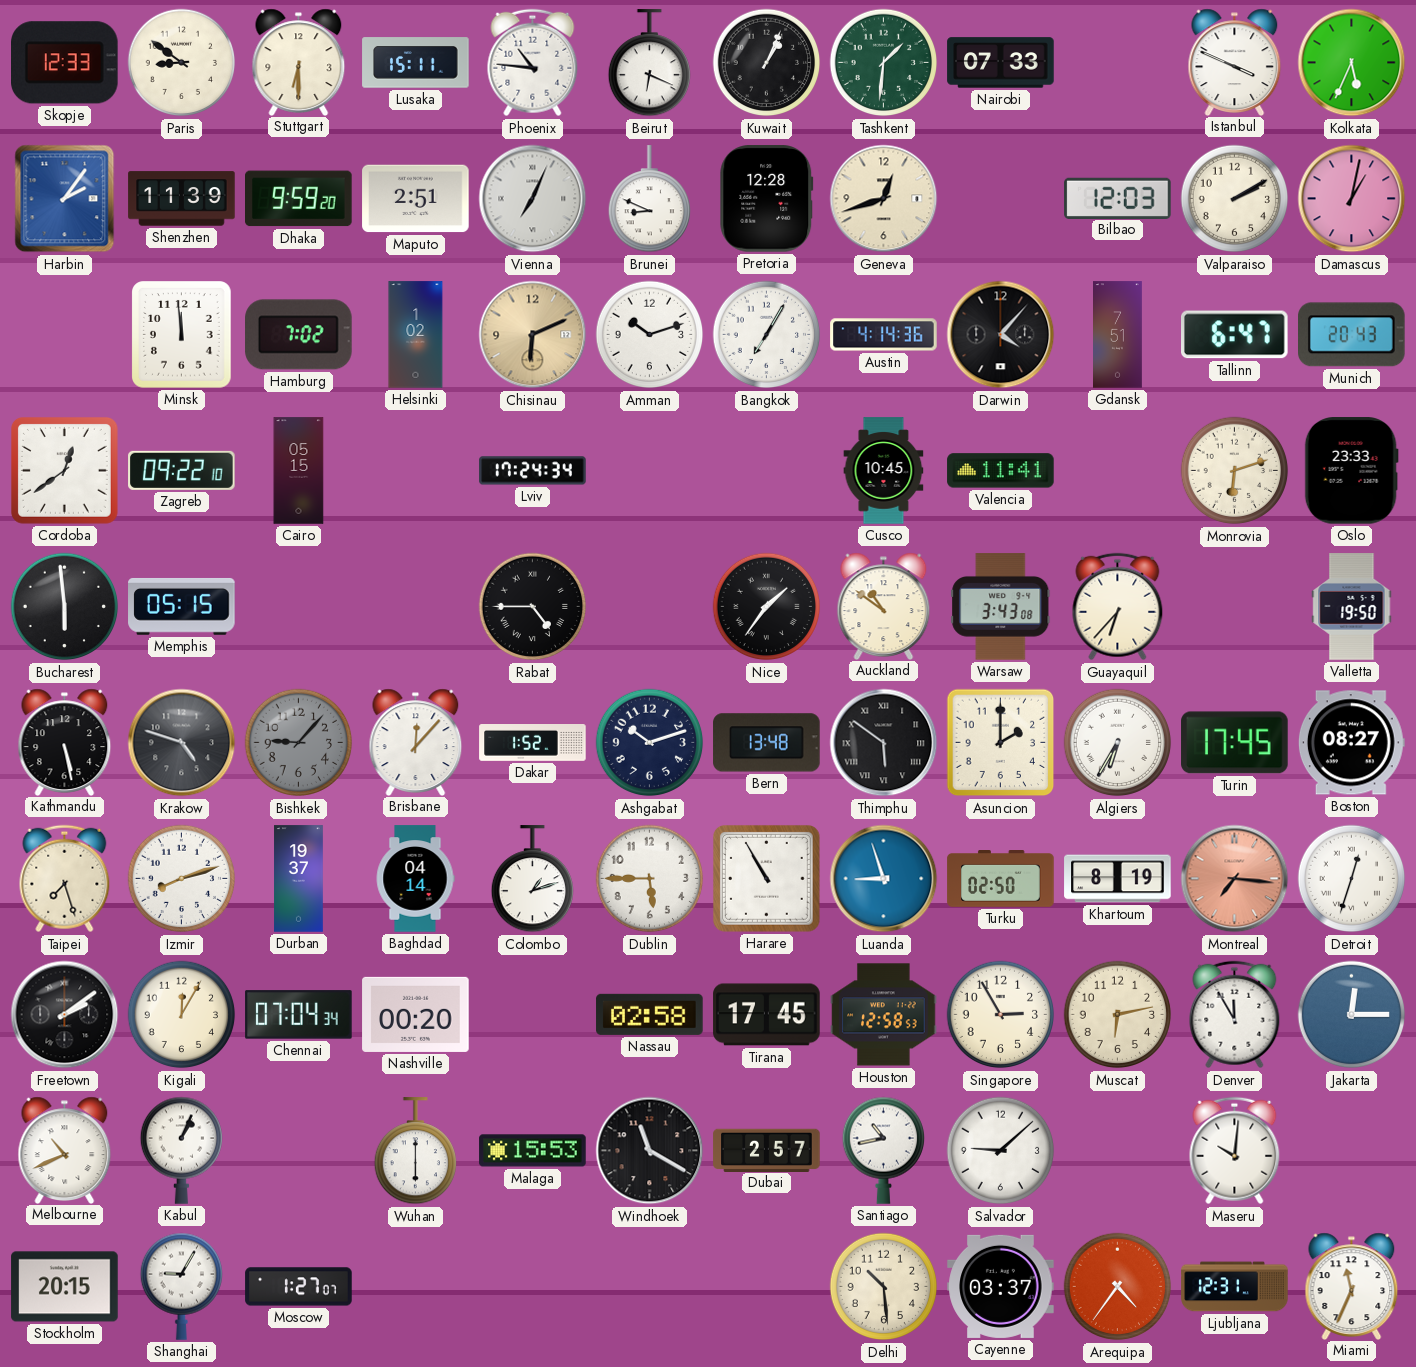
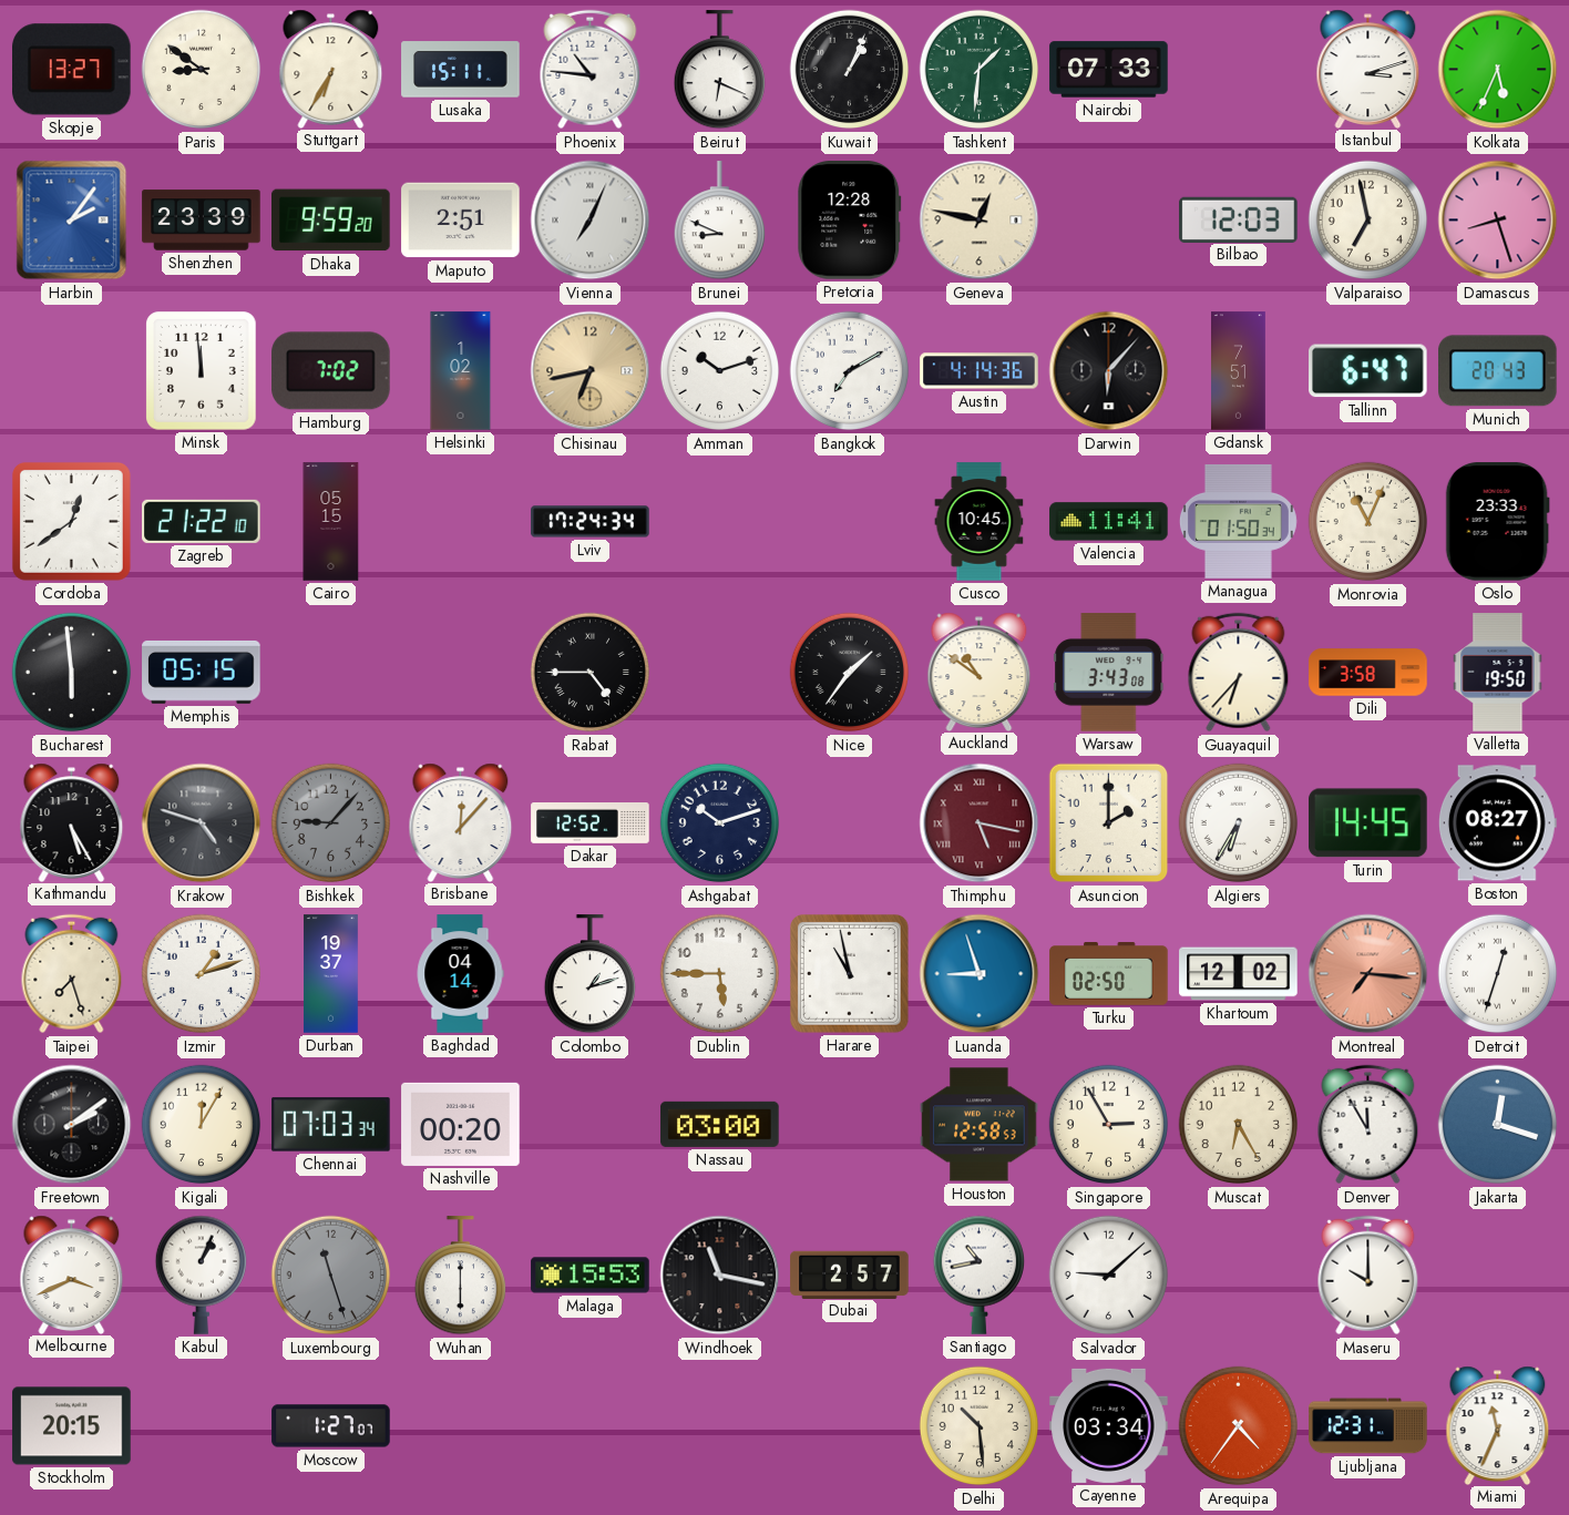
Skopje: 12:33 -> 13:27 (72, 70)
Stuttgart: 6:30 -> 6:35 (331, 69)
Istanbul: 3:49 -> 3:12 (1368, 69)
Shenzhen: 11:39 -> 23:39 (202, 221)
Geneva: 12:42 -> 12:47 (980, 221)
Valparaiso: 2:10 -> 6:58 (1368, 221)
Damascus: 1:02 -> 8:27 (1498, 221)
Chisinau: 6:11 -> 6:43 (591, 371)
Bangkok: 7:05 -> 7:10 (850, 371)
Darwin: 4:07 -> 6:07 (1109, 371)
Zagreb: 09:22 -> 21:22 (202, 521)
Managua: none -> 01:50 (1238, 521)
Monrovia: 6:12 -> 11:04 (1368, 522)
Dili: none -> 3:58 (1368, 673)
Kathmandu: 5:28 -> 5:25 (72, 822)
Dakar: 1:52 -> 12:52 (591, 823)
Bern: 13:48 -> none (767, 743)
Thimphu: 5:51 -> 5:17 (980, 823)
Thimphu dial: black -> burgundy (980, 823)
Turin: 17:45 -> 14:45 (1368, 823)
Izmir: 8:12 -> 1:12 (202, 974)
Harare: 10:55 -> 10:58 (849, 973)
Khartoum: 8:19 -> 12:02 (1239, 974)
Chennai: 07:04 -> 07:03 (331, 1125)
Nassau: 02:58 -> 03:00 (720, 1124)
Tirana: 17:45 -> none (767, 1015)
Muscat: 6:13 -> 6:25 (1239, 1125)
Jakarta: 12:15 -> 12:18 (1498, 1125)
Melbourne: 10:41 -> 3:41 (72, 1275)
Luxembourg: none -> 11:27 (331, 1276)
Windhoek: 11:20 -> 11:17 (720, 1276)
Maseru: 10:01 -> 10:00 (1368, 1276)
Shanghai: 9:05 -> none (181, 1286)
Cayenne: 03:37 -> 03:34 (1109, 1425)
